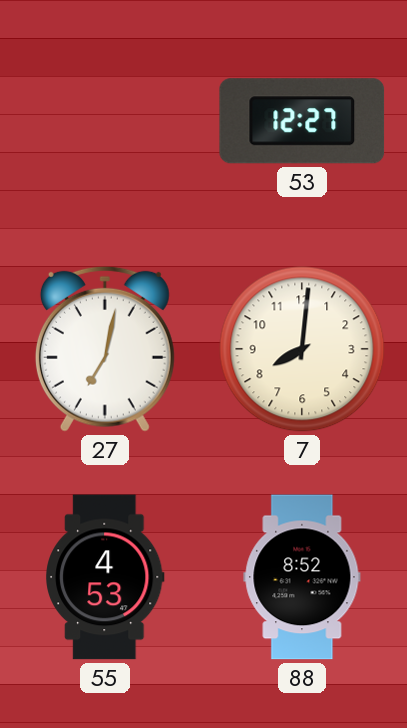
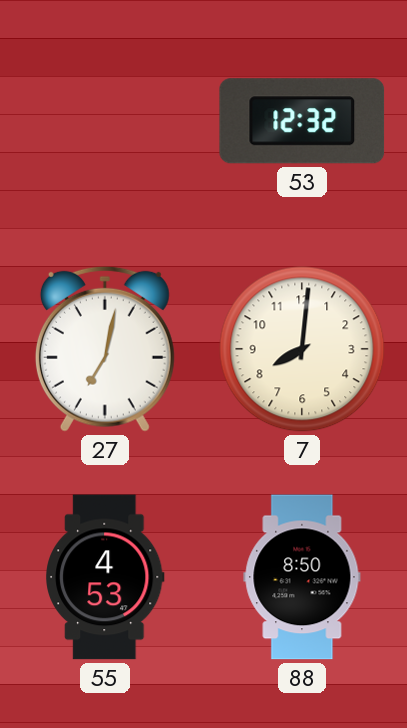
53: 12:27 -> 12:32 (302, 121)
88: 8:52 -> 8:50 (302, 577)
